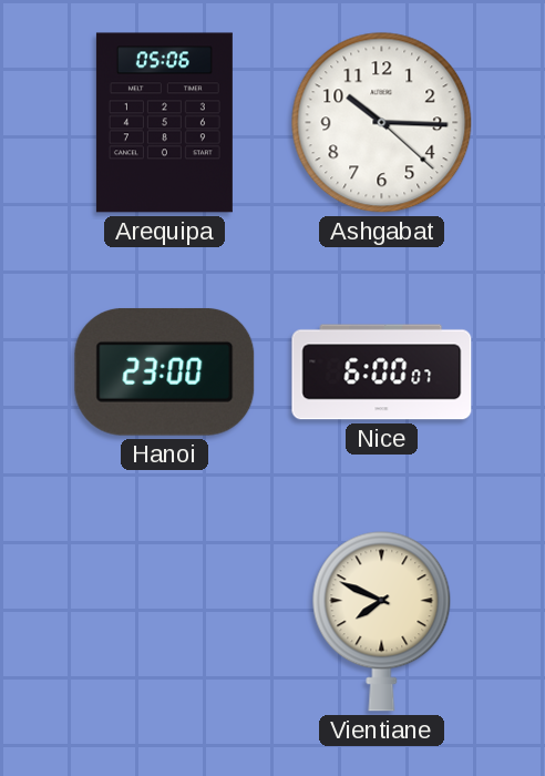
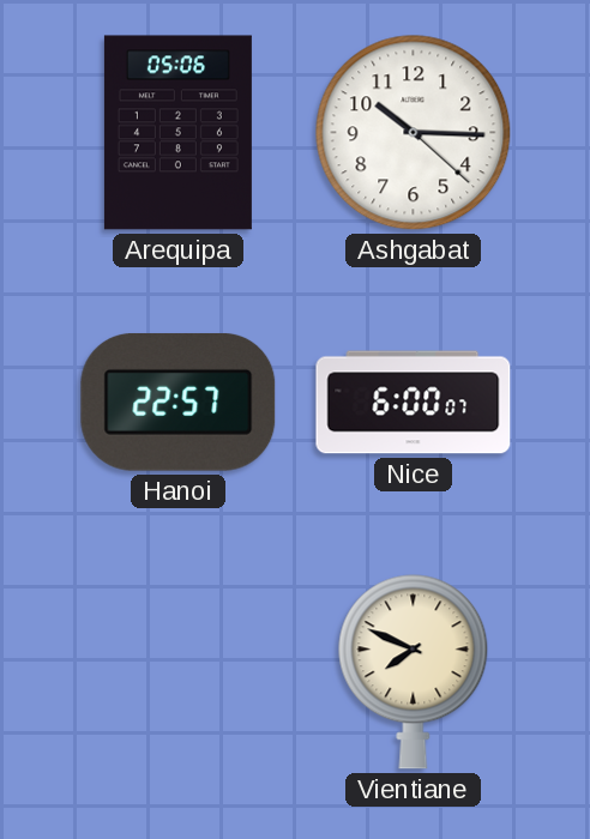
Hanoi: 23:00 -> 22:57 (179, 402)
